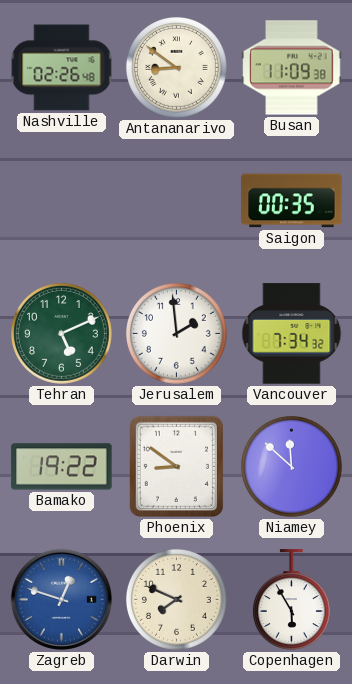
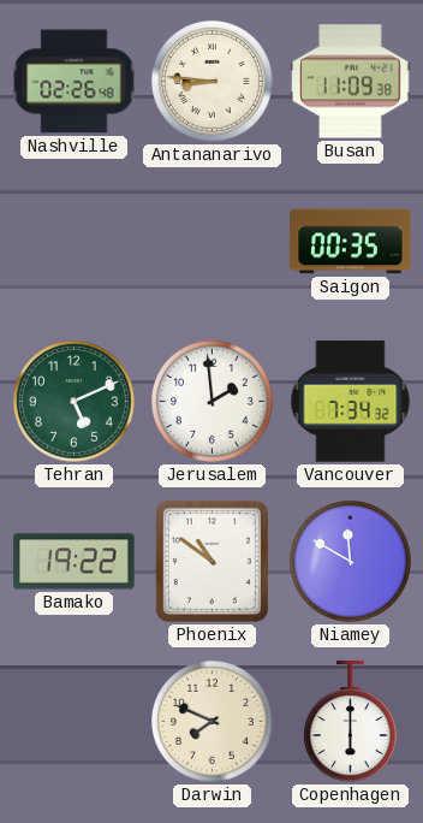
Antananarivo: 8:51 -> 8:46 (211, 81)
Phoenix: 8:51 -> 10:51 (211, 561)
Niamey: 11:52 -> 11:50 (350, 561)
Zagreb: 12:48 -> none (61, 599)
Copenhagen: 5:55 -> 6:00 (350, 722)
